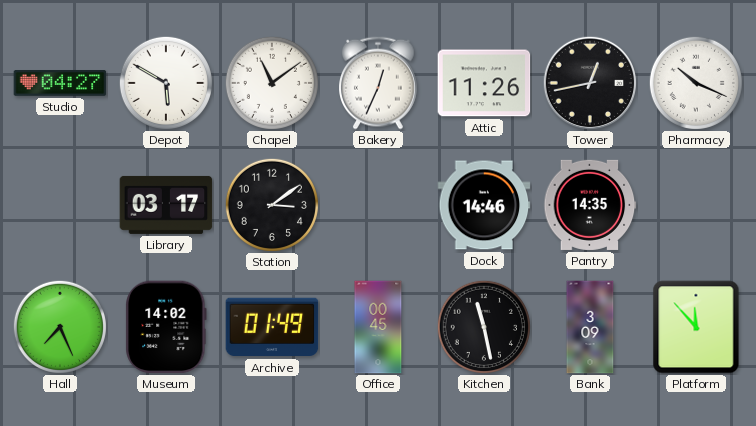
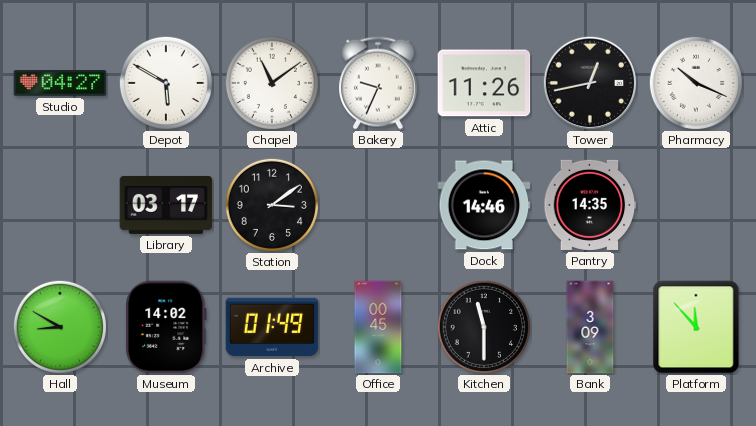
Bakery: 12:34 -> 9:34 (379, 83)
Hall: 7:26 -> 8:50 (60, 327)
Kitchen: 11:28 -> 11:30 (484, 327)
